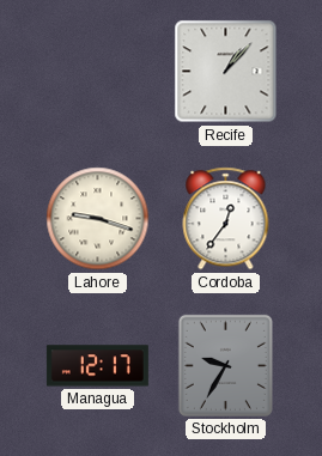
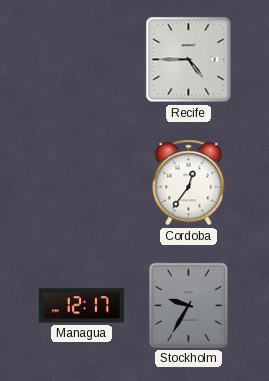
Recife: 1:07 -> 4:45 (189, 60)
Lahore: 9:18 -> none (98, 219)
